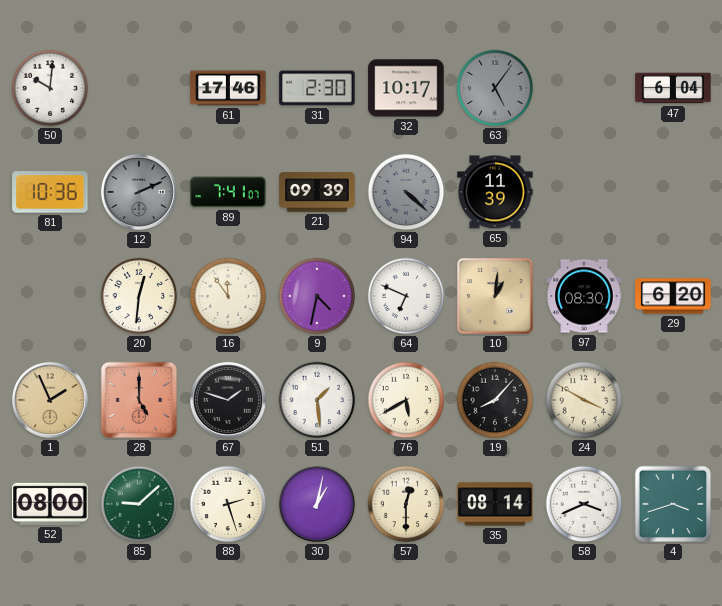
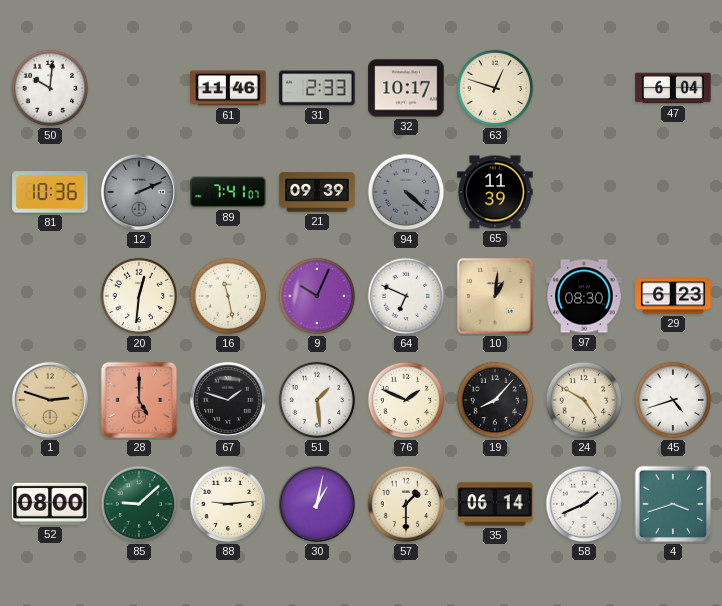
61: 17:46 -> 11:46 (228, 88)
31: 2:30 -> 2:33 (317, 88)
63: 5:06 -> 12:48 (495, 88)
63 dial: grey -> cream (495, 88)
16: 11:54 -> 11:28 (228, 296)
9: 4:32 -> 10:04 (317, 296)
29: 6:20 -> 6:23 (673, 296)
1: 1:56 -> 2:48 (50, 400)
76: 5:40 -> 1:49 (406, 400)
24: 3:50 -> 4:50 (584, 400)
45: none -> 4:42 (673, 400)
88: 2:27 -> 9:14 (228, 504)
57: 12:30 -> 1:30 (406, 504)
35: 08:14 -> 06:14 (495, 504)
58: 3:41 -> 1:41 (584, 504)
